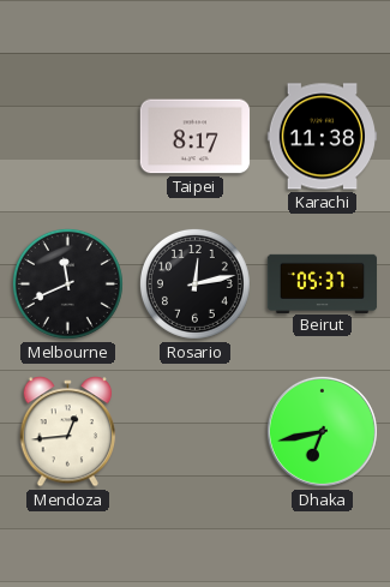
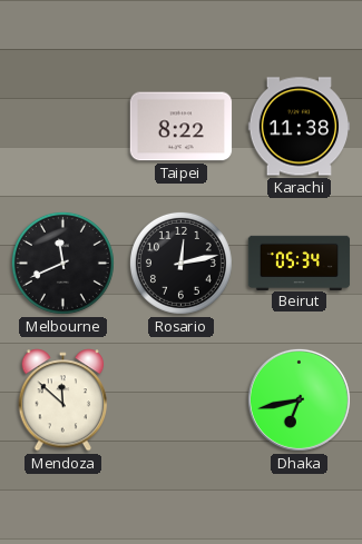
Taipei: 8:17 -> 8:22 (182, 127)
Beirut: 05:37 -> 05:34 (300, 263)
Mendoza: 12:44 -> 11:52 (63, 400)
